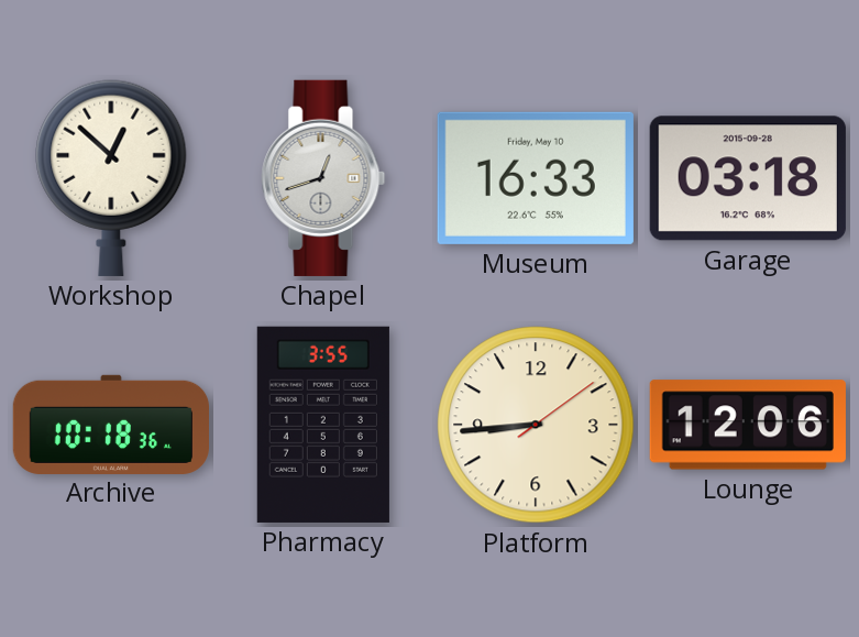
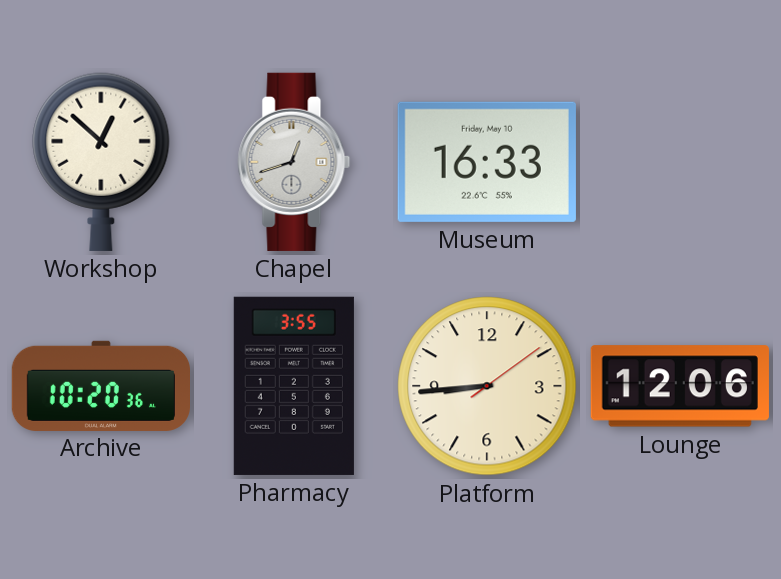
Garage: 03:18 -> none (748, 178)
Archive: 10:18 -> 10:20 (100, 385)
